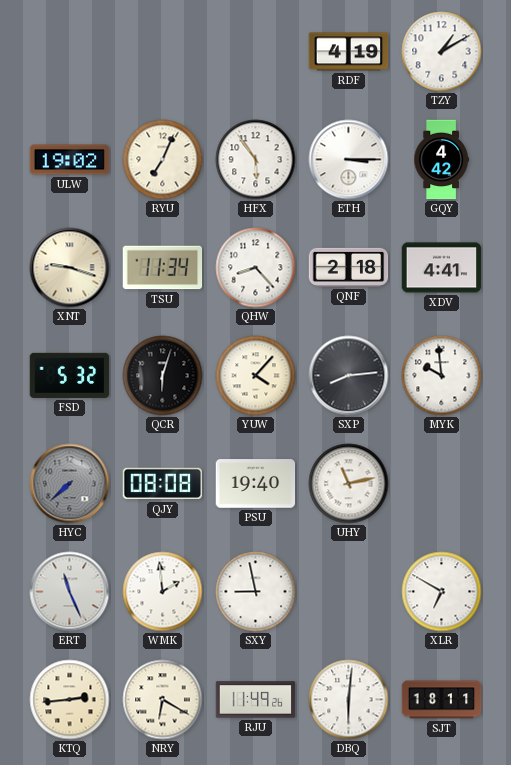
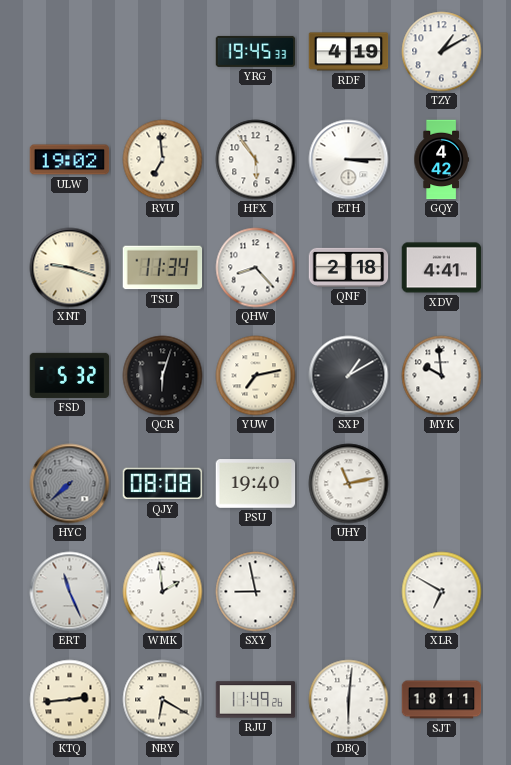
YRG: none -> 19:45 (256, 51)
RYU: 7:04 -> 6:59 (163, 160)
YUW: 4:07 -> 7:13 (256, 376)
SXP: 8:14 -> 1:10 (349, 376)
